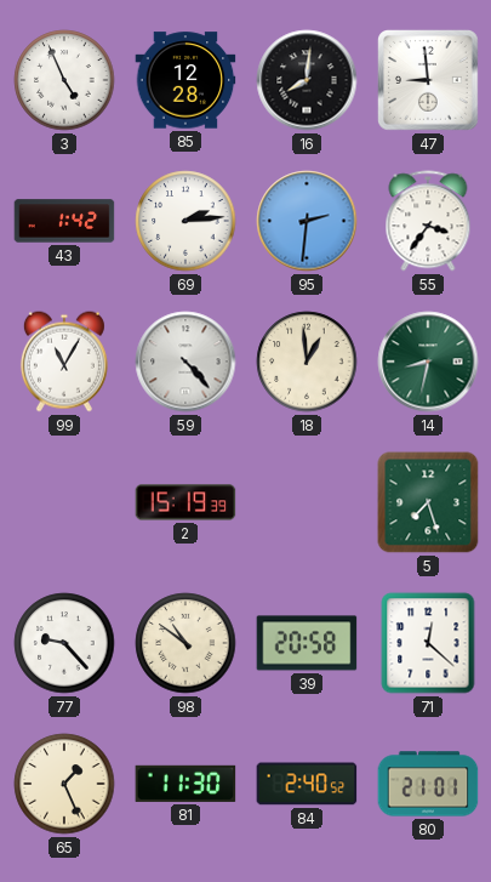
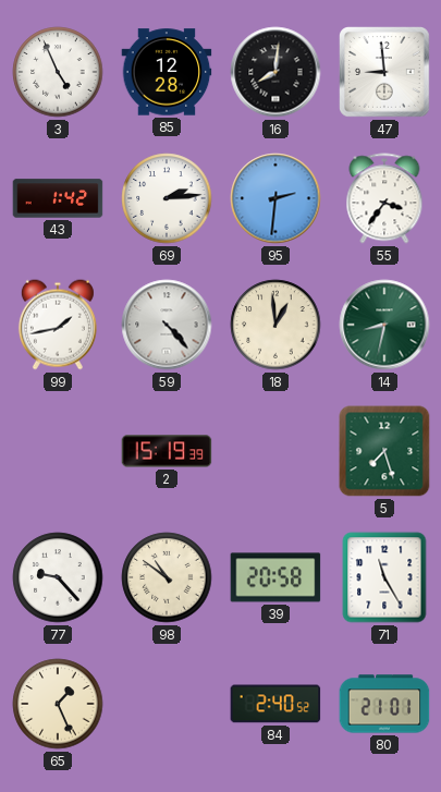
99: 11:05 -> 1:43 (58, 325)
71: 12:22 -> 11:25 (384, 577)
81: 11:30 -> none (185, 784)
